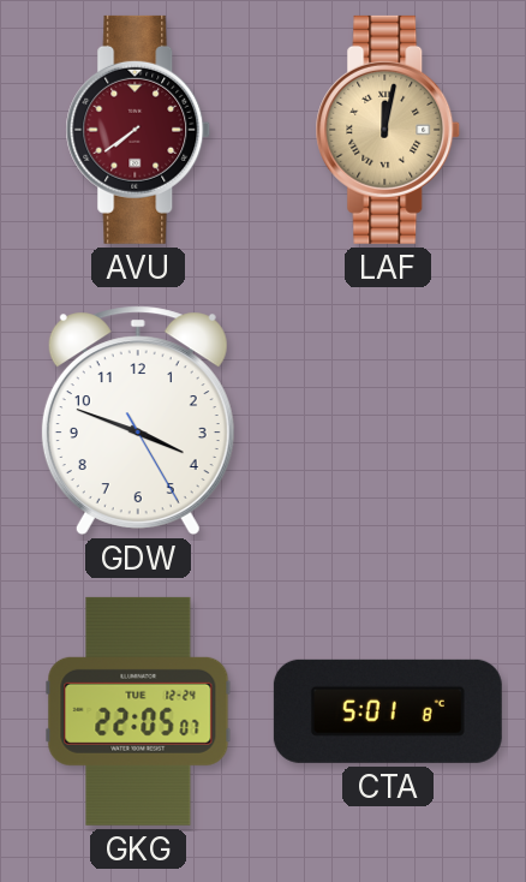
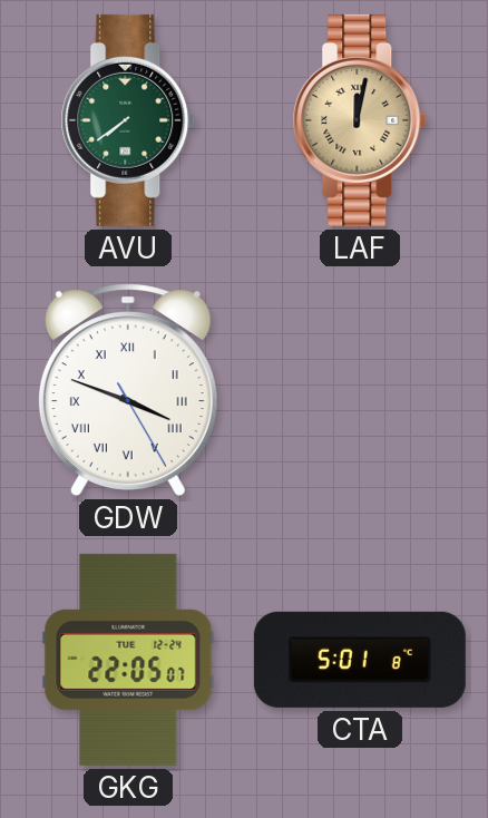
AVU dial: burgundy -> green (128, 120)
GDW numerals: Arabic -> Roman (128, 390)
